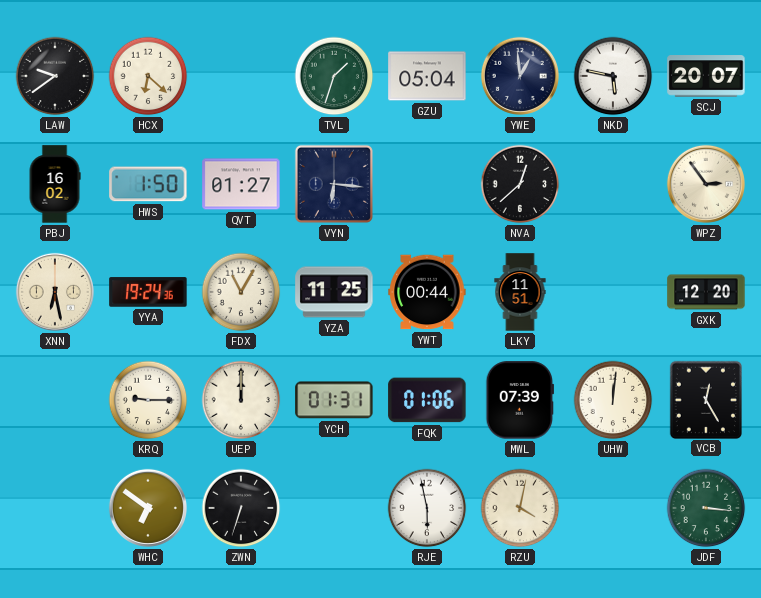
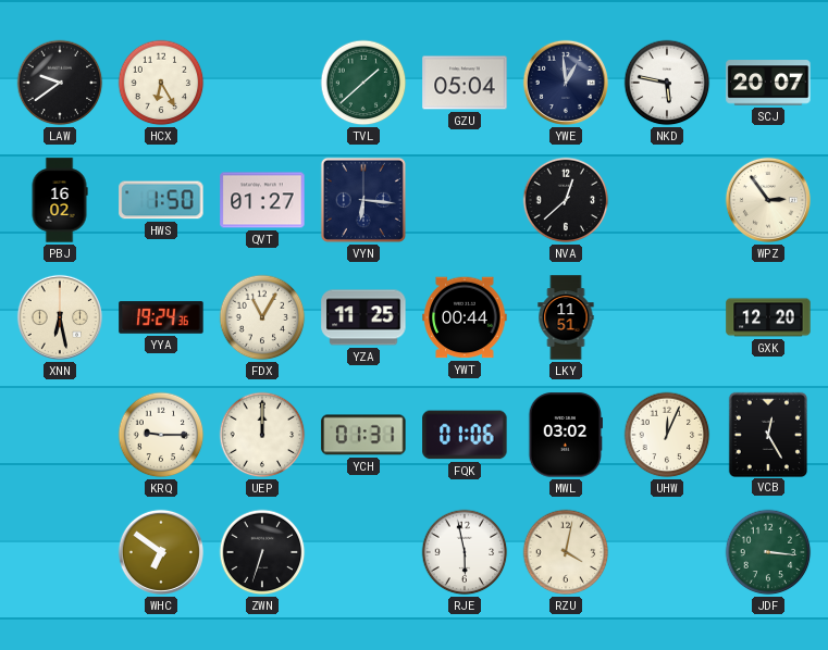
HCX: 6:22 -> 6:25 (161, 83)
TVL: 1:33 -> 1:38 (363, 83)
MWL: 07:39 -> 03:02 (565, 435)
UHW: 12:01 -> 12:04 (667, 435)
